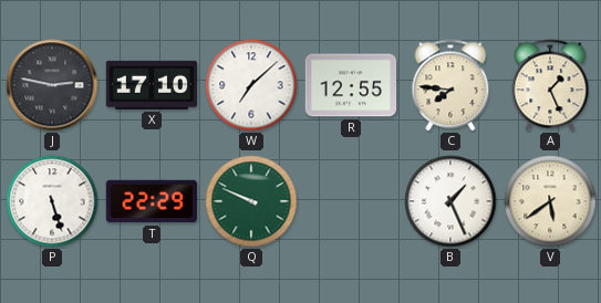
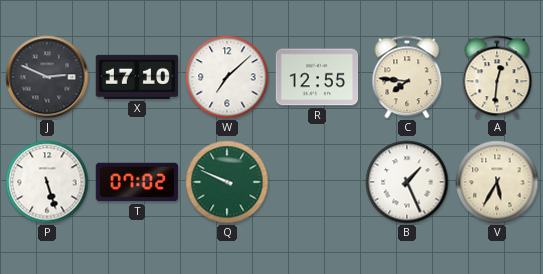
J: 2:47 -> 2:49 (47, 77)
A: 1:26 -> 12:31 (497, 77)
T: 22:29 -> 07:02 (137, 182)
V: 5:39 -> 5:35 (497, 182)
